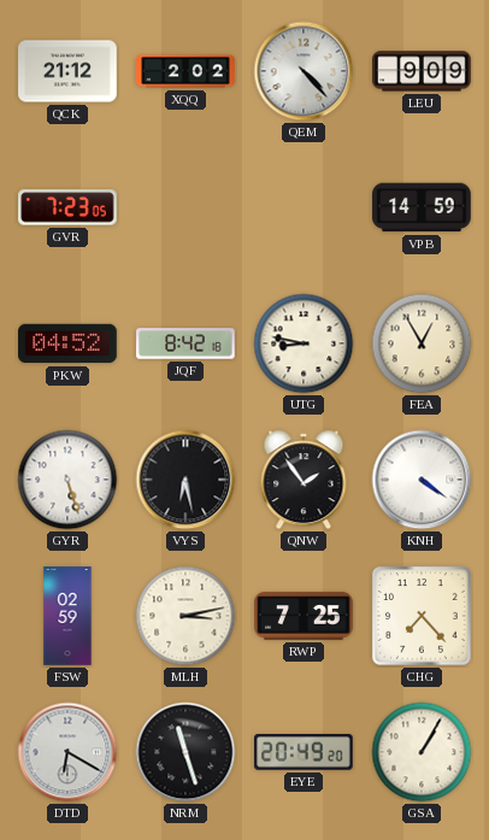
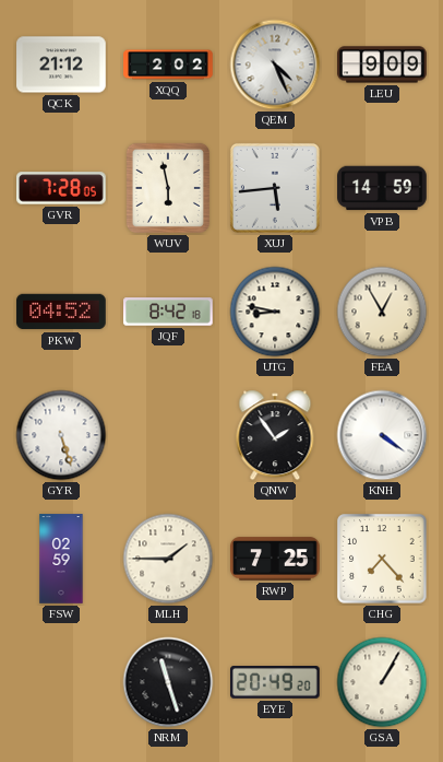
QEM: 4:23 -> 4:26 (275, 65)
GVR: 7:23 -> 7:28 (61, 188)
WUV: none -> 5:58 (168, 188)
XUJ: none -> 5:44 (275, 188)
VYS: 6:28 -> none (185, 480)
MLH: 3:13 -> 1:45 (168, 559)
DTD: 6:20 -> none (67, 752)
